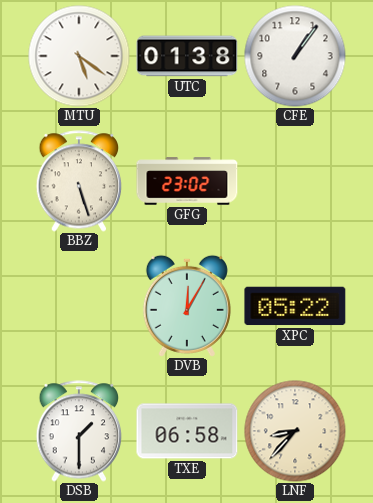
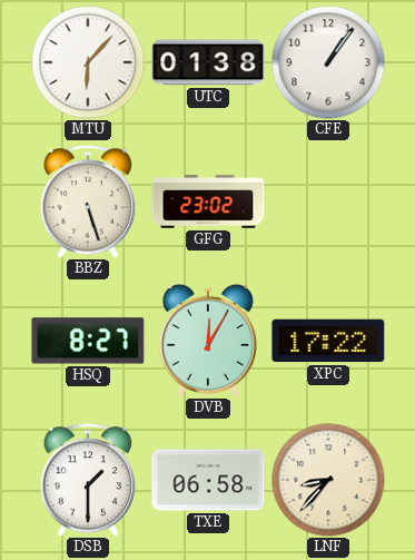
MTU: 5:21 -> 6:07 (88, 62)
HSQ: none -> 8:27 (88, 341)
XPC: 05:22 -> 17:22 (328, 341)
